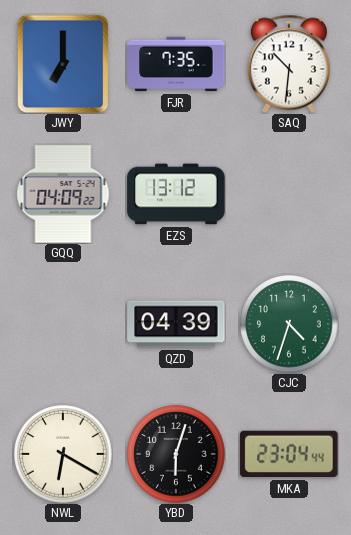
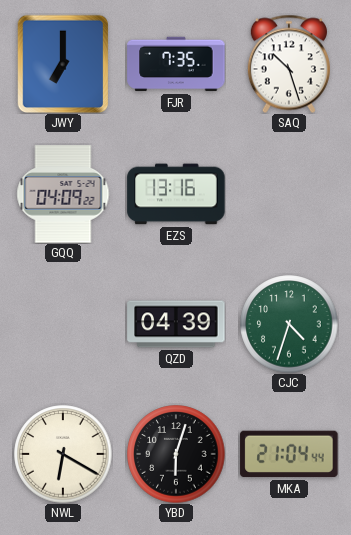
SAQ: 10:31 -> 10:27 (289, 64)
EZS: 13:12 -> 13:16 (176, 194)
MKA: 23:04 -> 21:04 (289, 454)
